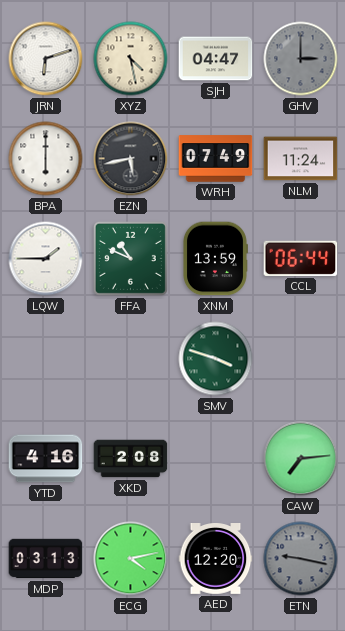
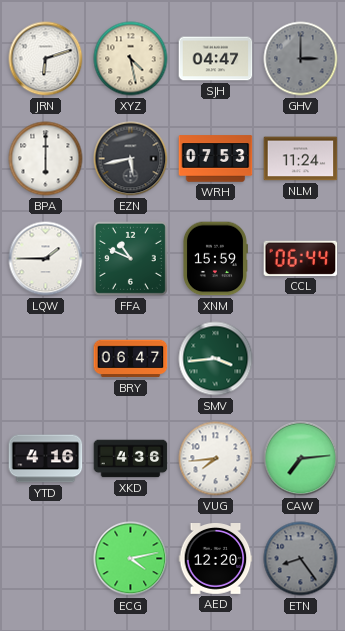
WRH: 07:49 -> 07:53 (216, 159)
XNM: 13:59 -> 15:59 (215, 259)
BRY: none -> 06:47 (131, 359)
SMV: 3:48 -> 3:44 (216, 359)
XKD: 2:08 -> 4:36 (131, 459)
VUG: none -> 7:44 (216, 459)
MDP: 03:13 -> none (46, 559)
ETN: 9:17 -> 8:24 (301, 559)
